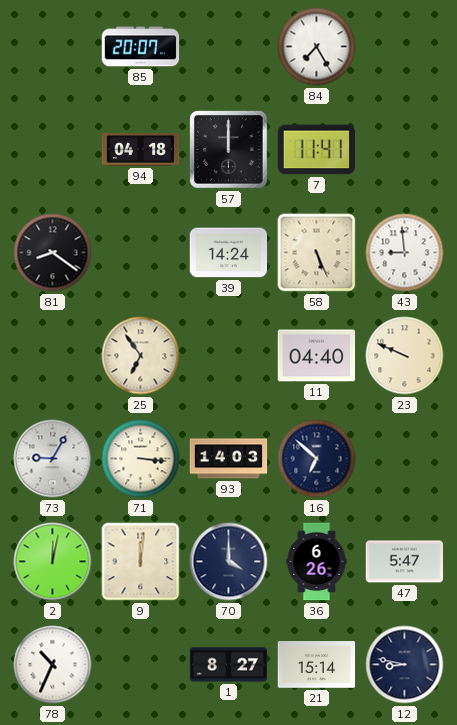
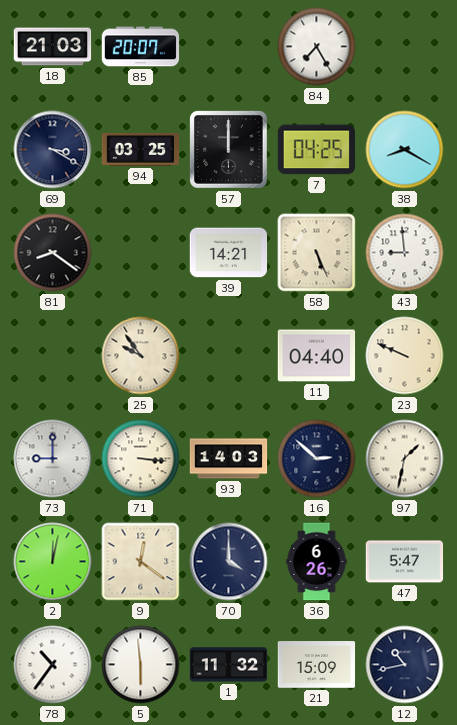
18: none -> 21:03 (53, 47)
69: none -> 3:20 (53, 150)
94: 04:18 -> 03:25 (141, 150)
7: 11:41 -> 04:25 (317, 150)
38: none -> 8:20 (405, 150)
39: 14:24 -> 14:21 (229, 253)
25: 6:54 -> 9:54 (141, 356)
73: 9:05 -> 9:00 (53, 459)
16: 6:52 -> 2:52 (317, 459)
97: none -> 1:32 (405, 459)
9: 12:01 -> 12:21 (141, 562)
78: 10:34 -> 10:36 (53, 665)
5: none -> 5:59 (141, 665)
1: 8:27 -> 11:32 (229, 665)
21: 15:14 -> 15:09 (317, 665)
12: 8:47 -> 10:43 (405, 665)
